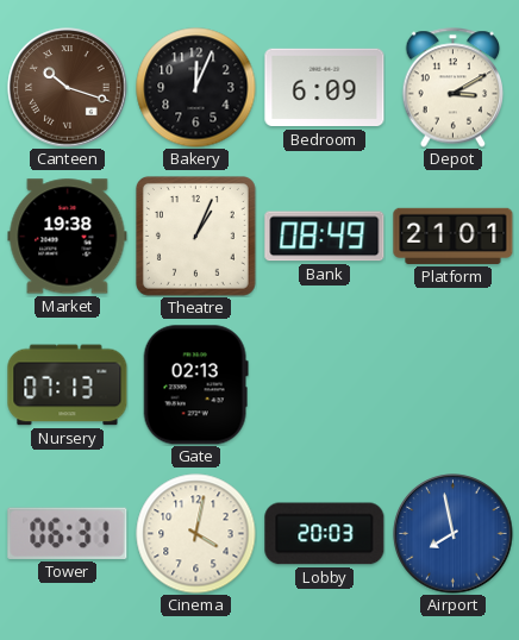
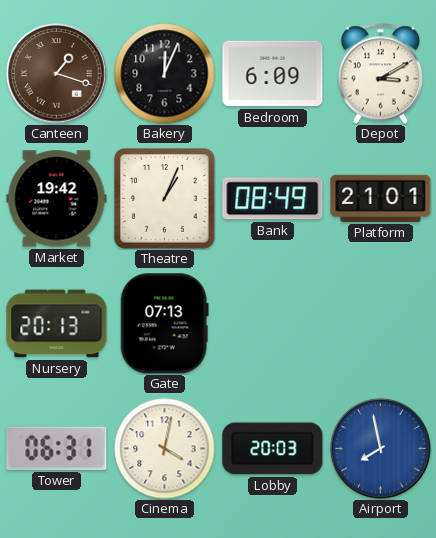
Canteen: 10:18 -> 1:18 (57, 74)
Market: 19:38 -> 19:42 (57, 199)
Nursery: 07:13 -> 20:13 (57, 324)
Gate: 02:13 -> 07:13 (164, 324)
